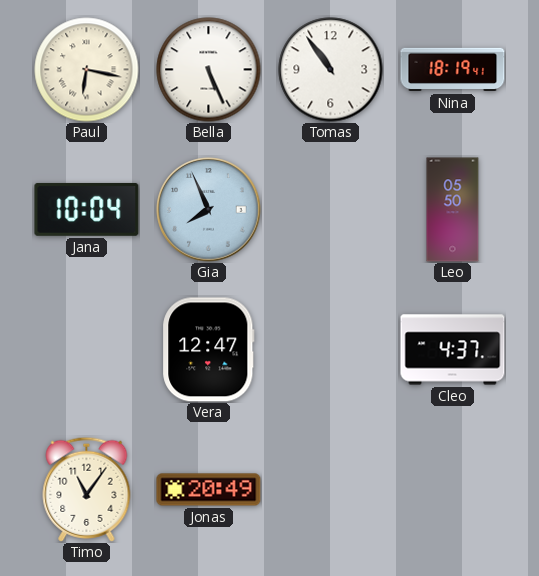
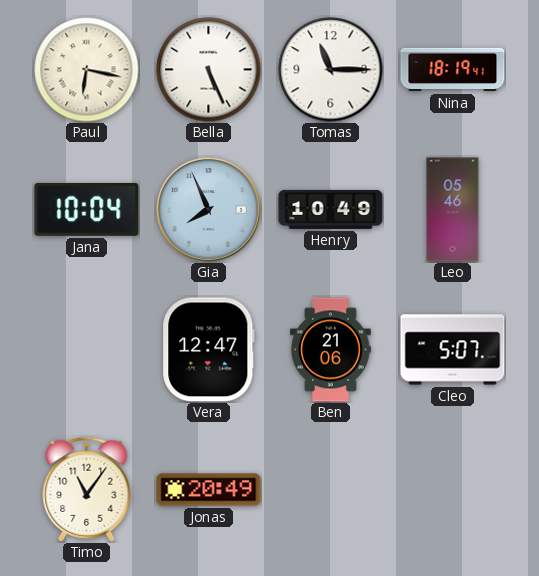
Tomas: 10:54 -> 11:15 (331, 70)
Henry: none -> 10:49 (331, 209)
Leo: 05:50 -> 05:46 (453, 210)
Ben: none -> 21:06 (331, 350)
Cleo: 4:37 -> 5:07 (453, 350)
